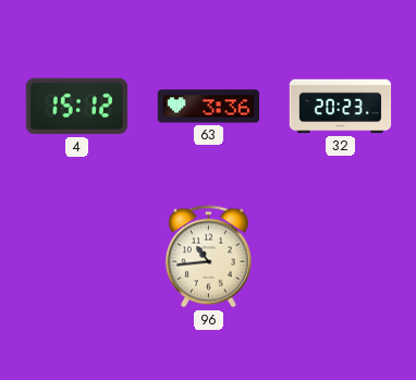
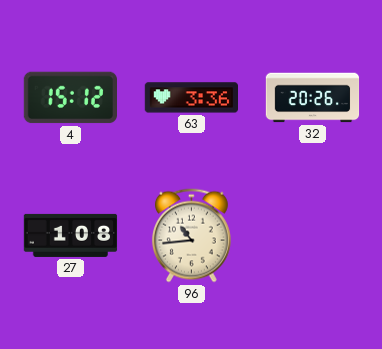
32: 20:23 -> 20:26 (313, 98)
27: none -> 1:08 (71, 235)
